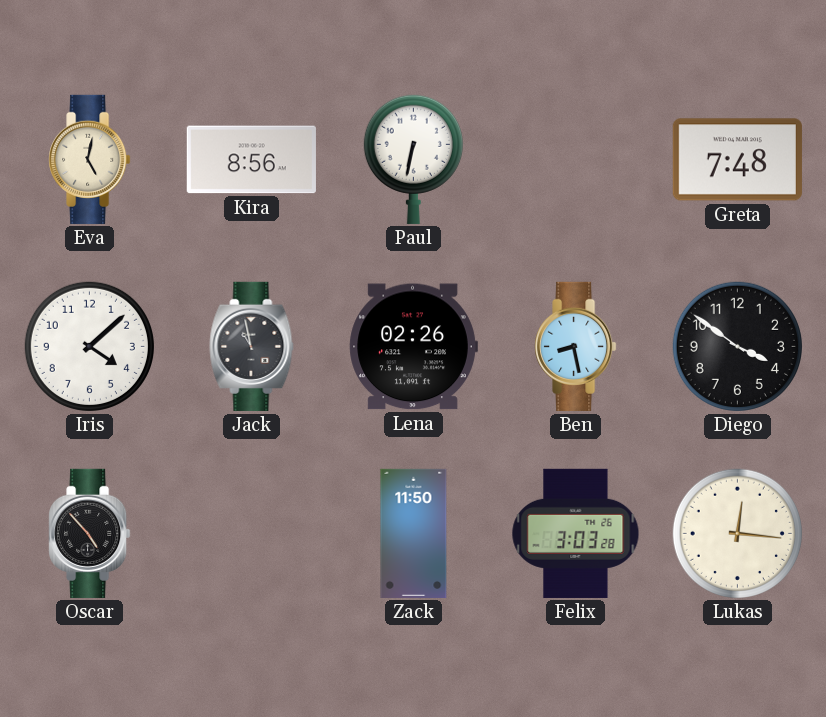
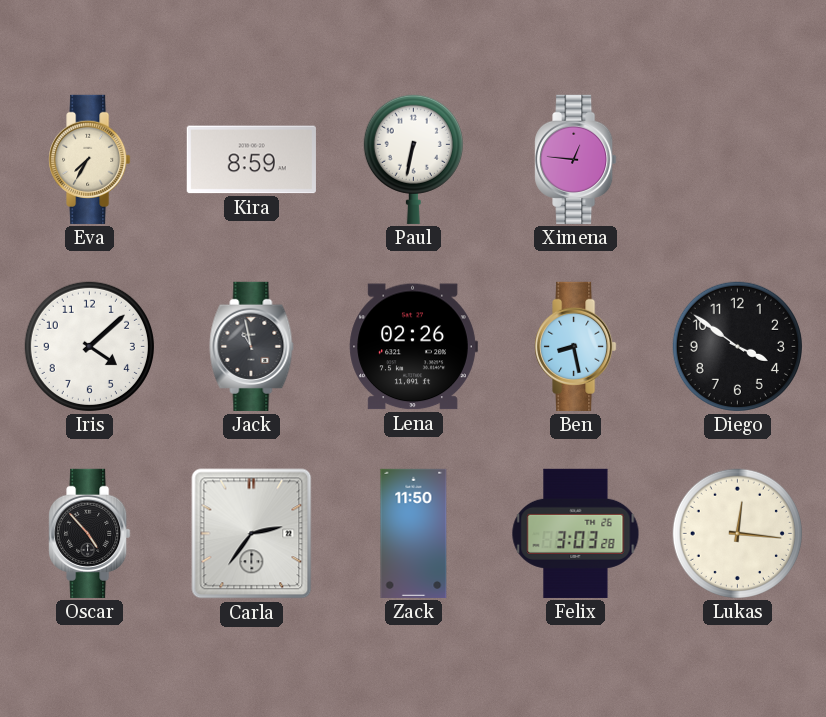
Eva: 5:02 -> 7:35 (90, 159)
Kira: 8:56 -> 8:59 (251, 160)
Ximena: none -> 12:46 (576, 159)
Greta: 7:48 -> none (737, 160)
Carla: none -> 2:36 (252, 534)
